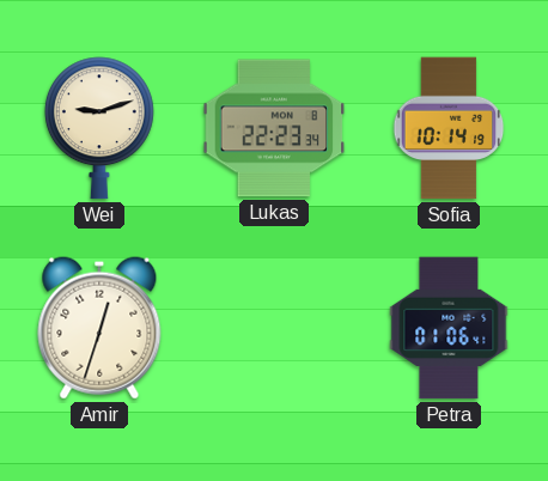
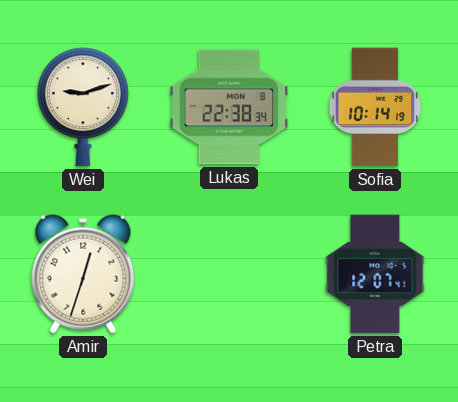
Lukas: 22:23 -> 22:38 (229, 107)
Petra: 01:06 -> 12:07 (375, 274)
